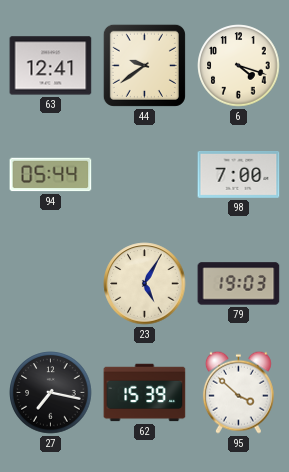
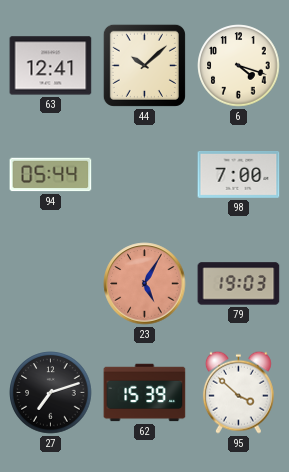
44: 9:39 -> 10:08 (144, 65)
23 dial: cream -> salmon (145, 284)
27: 7:17 -> 7:12 (51, 393)
